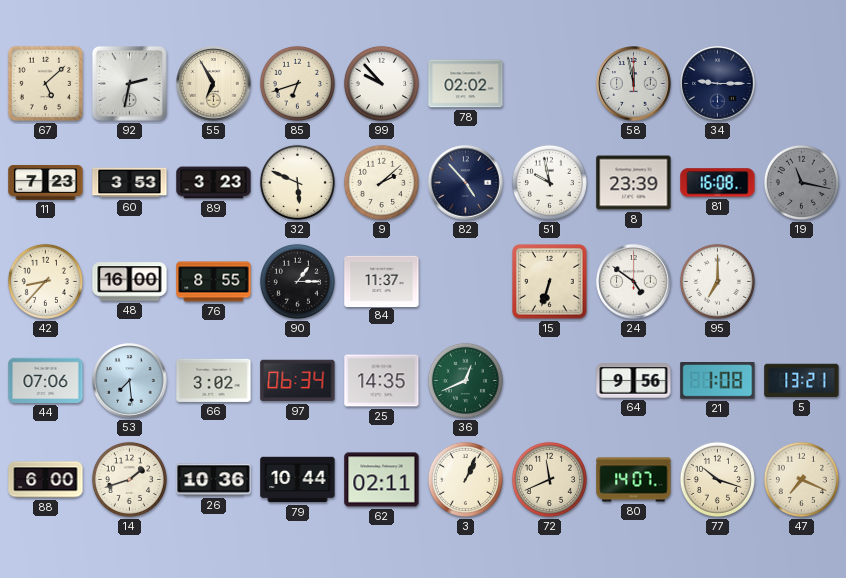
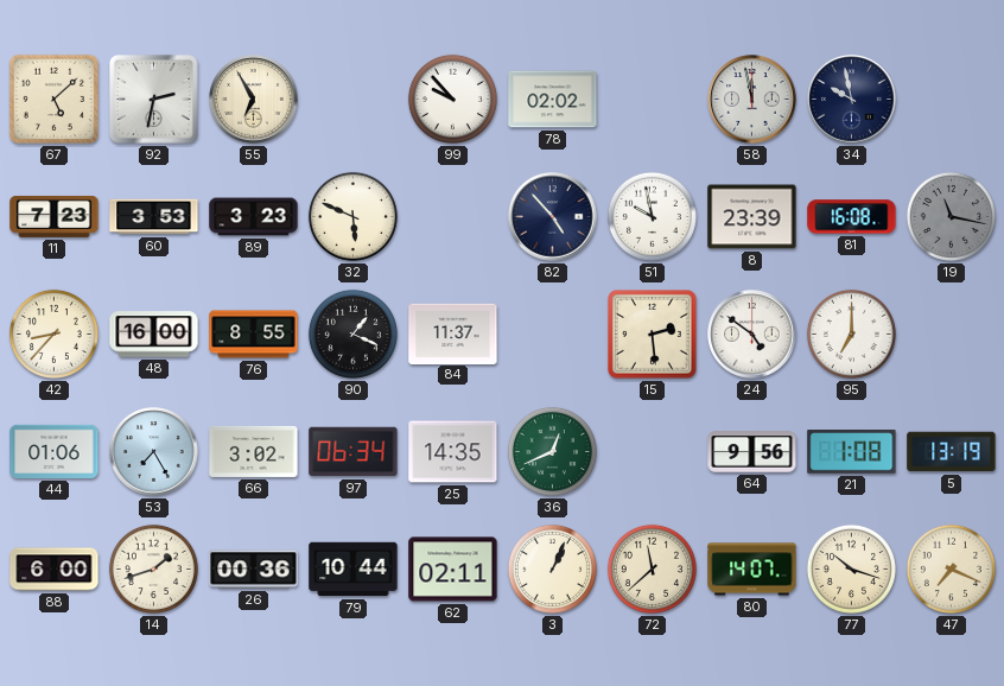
85: 6:42 -> none (297, 83)
34: 9:15 -> 9:58 (852, 100)
9: 2:08 -> none (381, 182)
90: 1:15 -> 1:19 (352, 334)
15: 6:33 -> 2:29 (653, 335)
44: 07:06 -> 01:06 (55, 451)
53: 7:29 -> 7:25 (154, 452)
5: 13:21 -> 13:19 (952, 452)
26: 10:36 -> 00:36 (254, 570)
72: 11:41 -> 11:38 (652, 569)
